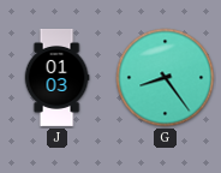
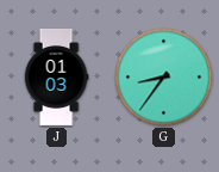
G: 8:24 -> 8:36 (164, 78)
